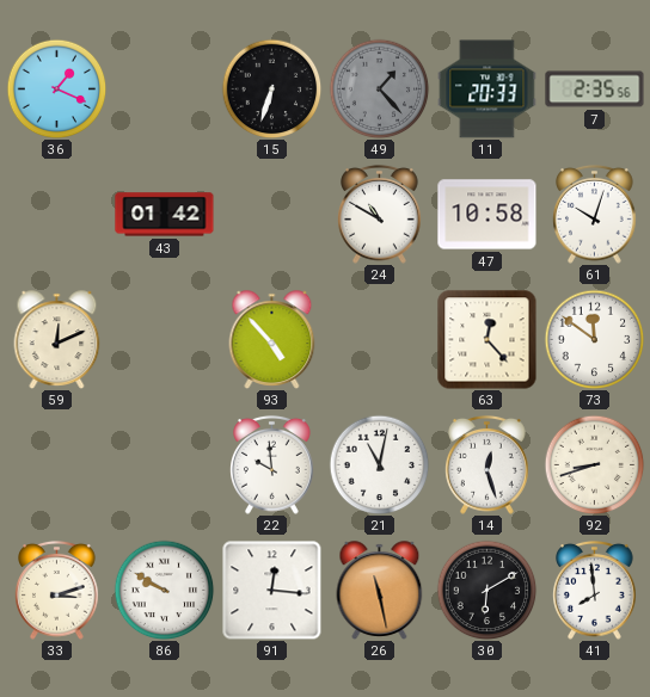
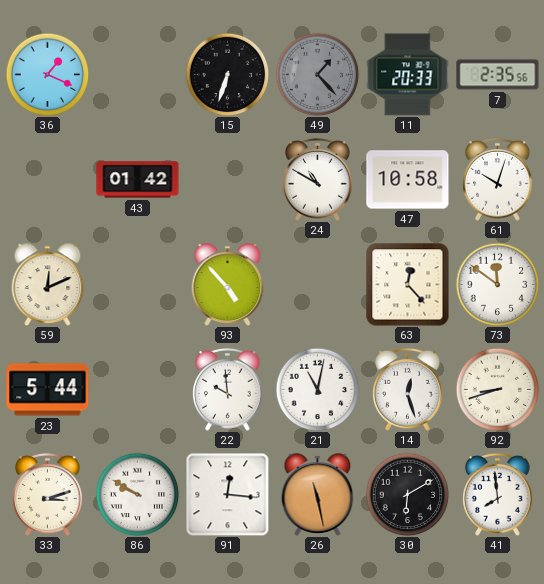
23: none -> 5:44 (48, 390)
